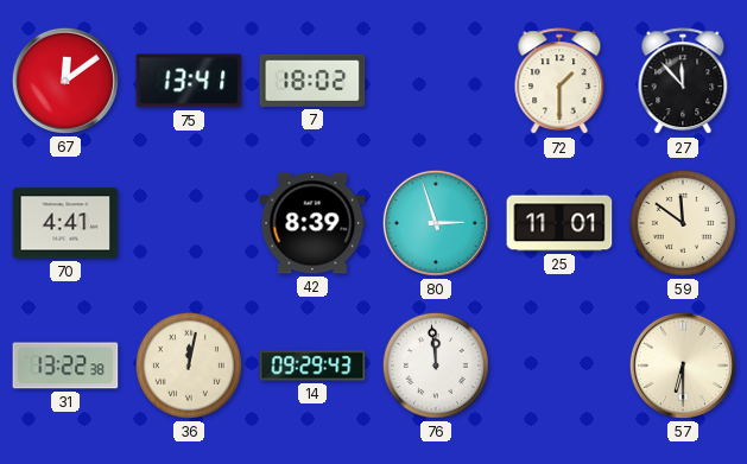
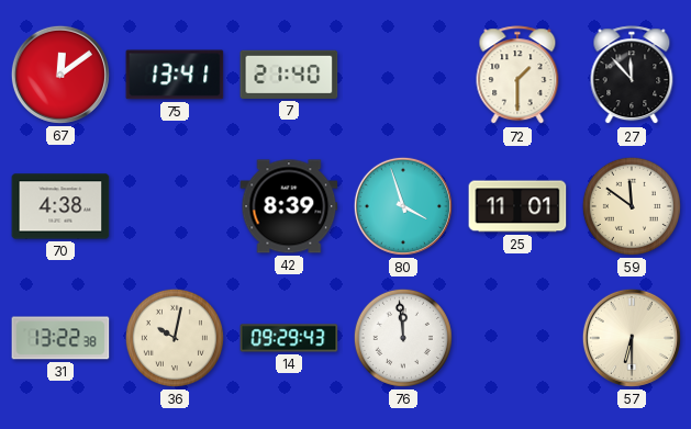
7: 18:02 -> 21:40 (289, 75)
70: 4:41 -> 4:38 (60, 206)
80: 2:57 -> 3:57 (403, 206)
36: 12:02 -> 10:02 (175, 338)
